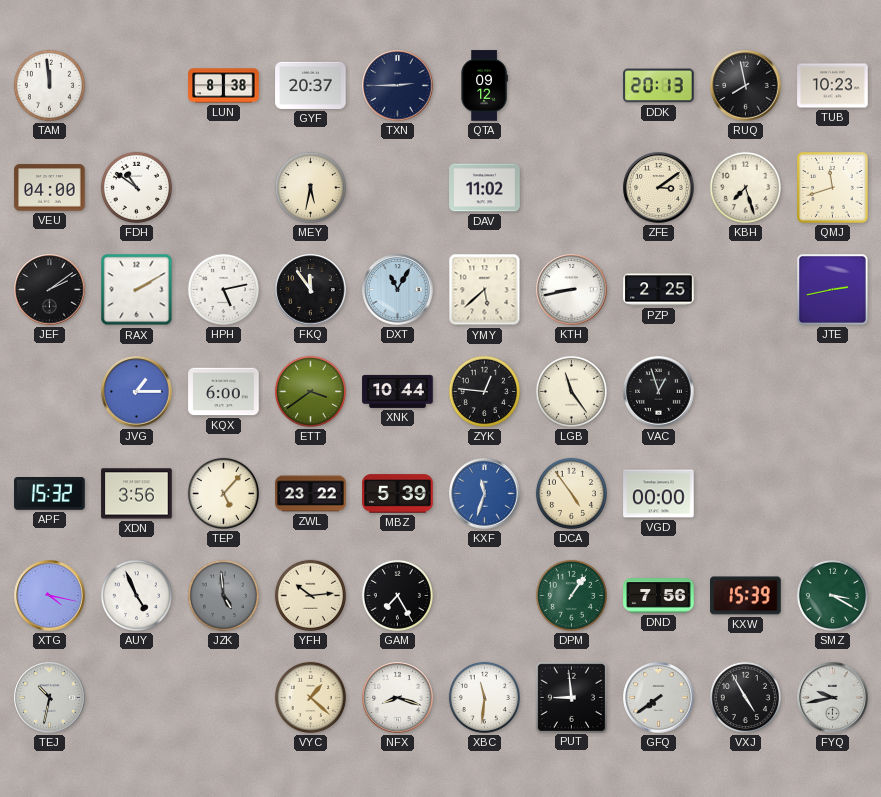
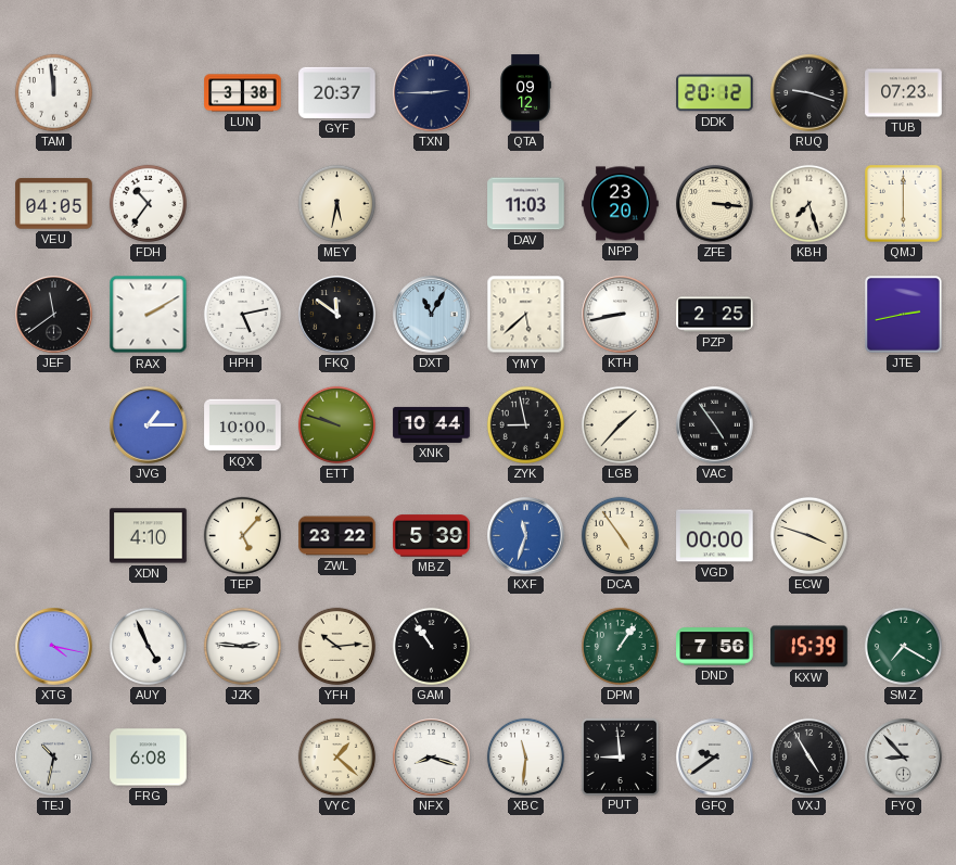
LUN: 8:38 -> 3:38 (243, 93)
DDK: 20:13 -> 20:12 (715, 93)
RUQ: 7:58 -> 9:18 (810, 93)
TUB: 10:23 -> 07:23 (904, 93)
VEU: 04:00 -> 04:05 (54, 204)
FDH: 10:51 -> 10:36 (148, 203)
DAV: 11:02 -> 11:03 (526, 204)
NPP: none -> 23:20 (621, 204)
ZFE: 3:09 -> 3:16 (715, 204)
QMJ: 11:42 -> 6:00 (904, 204)
JEF: 2:09 -> 11:39 (54, 315)
FKQ: 11:54 -> 11:51 (337, 315)
KQX: 6:00 -> 10:00 (243, 425)
ETT: 3:39 -> 9:48 (336, 424)
ZYK: 12:46 -> 8:58 (525, 424)
LGB: 11:24 -> 1:37 (620, 424)
VAC: 12:57 -> 4:54 (715, 425)
APF: 15:32 -> none (50, 494)
XDN: 3:56 -> 4:10 (149, 536)
ECW: none -> 3:48 (808, 535)
JZK: 4:59 -> 2:46 (242, 646)
JZK dial: grey -> white (242, 646)
GAM: 7:25 -> 10:54 (431, 646)
SMZ: 3:20 -> 7:20 (903, 646)
FRG: none -> 6:08 (149, 758)
GFQ: 7:39 -> 9:39 (715, 758)
FYQ: 9:43 -> 8:53 (904, 758)
